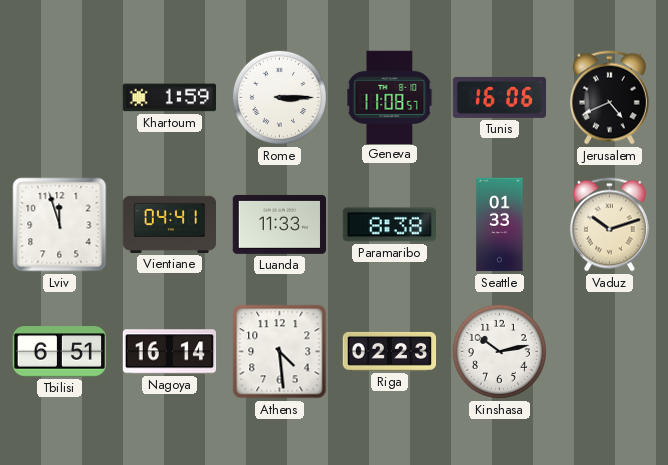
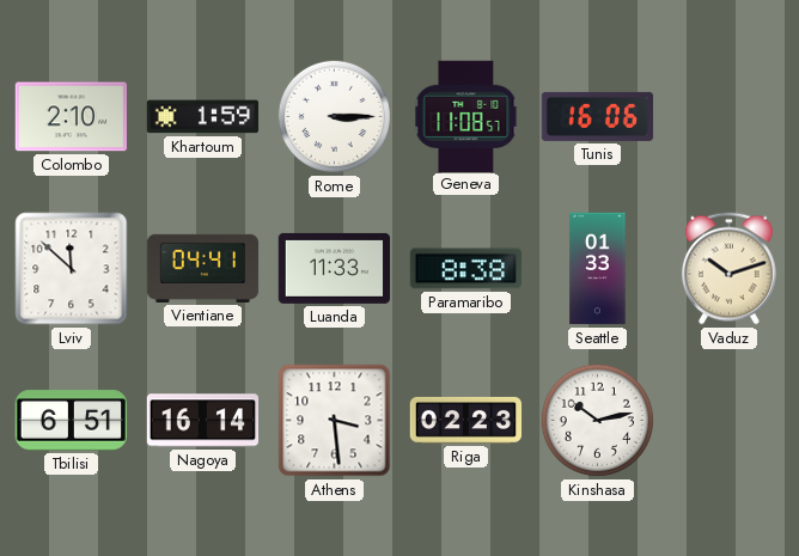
Colombo: none -> 2:10 (72, 117)
Jerusalem: 4:41 -> none (609, 98)
Lviv: 11:57 -> 11:52 (72, 269)
Athens: 4:29 -> 3:29 (335, 421)
